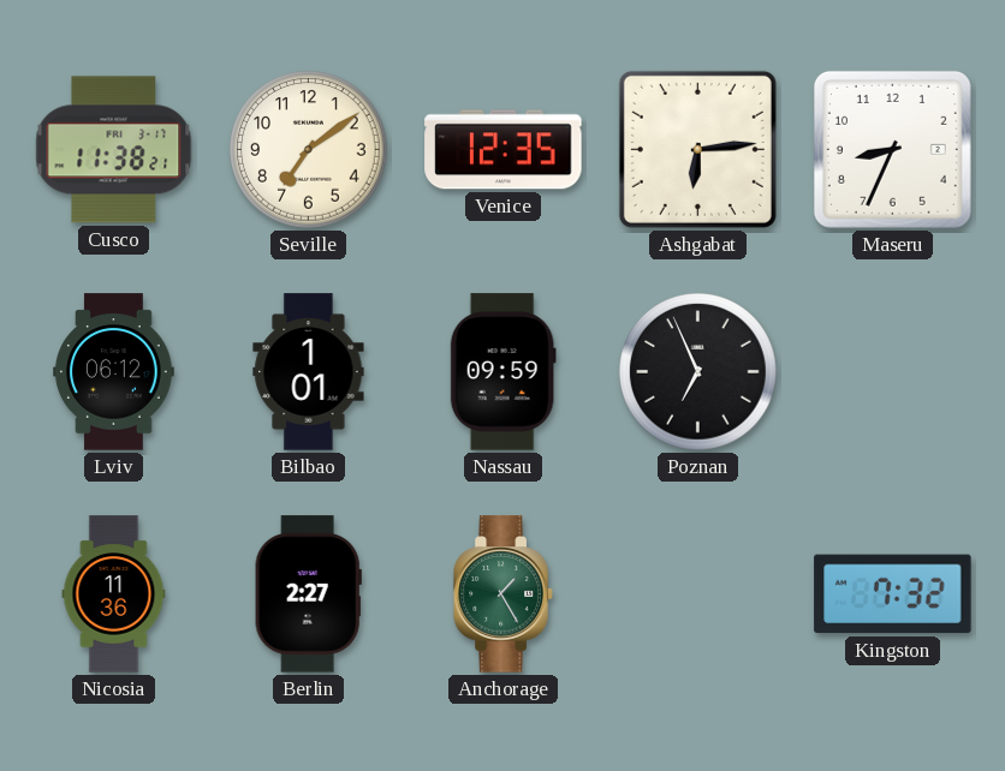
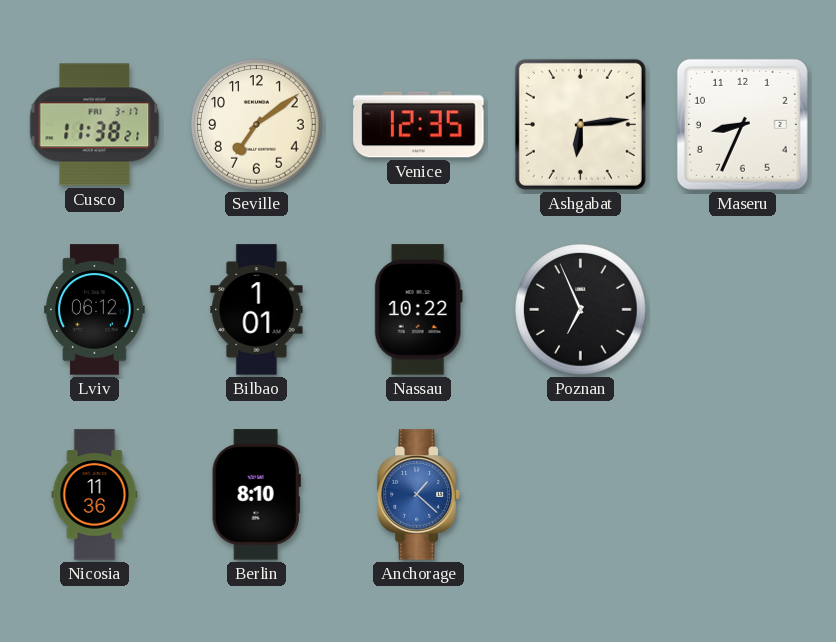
Nassau: 09:59 -> 10:22 (418, 310)
Berlin: 2:27 -> 8:10 (256, 495)
Anchorage: 1:25 -> 1:22 (419, 495)
Anchorage dial: green -> blue (419, 495)
Kingston: 7:32 -> none (893, 594)
